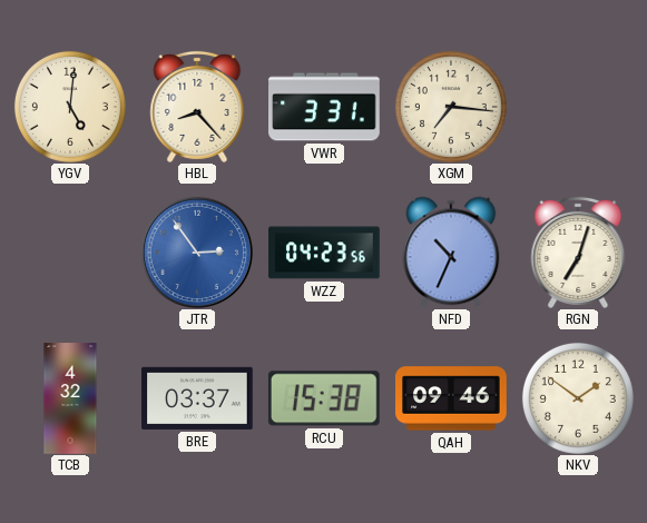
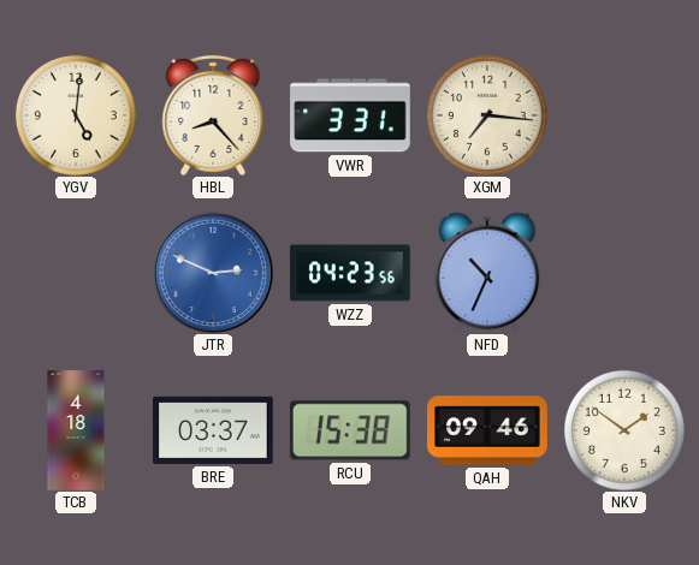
JTR: 2:54 -> 2:49 (213, 273)
RGN: 7:03 -> none (578, 253)
TCB: 4:32 -> 4:18 (76, 430)
